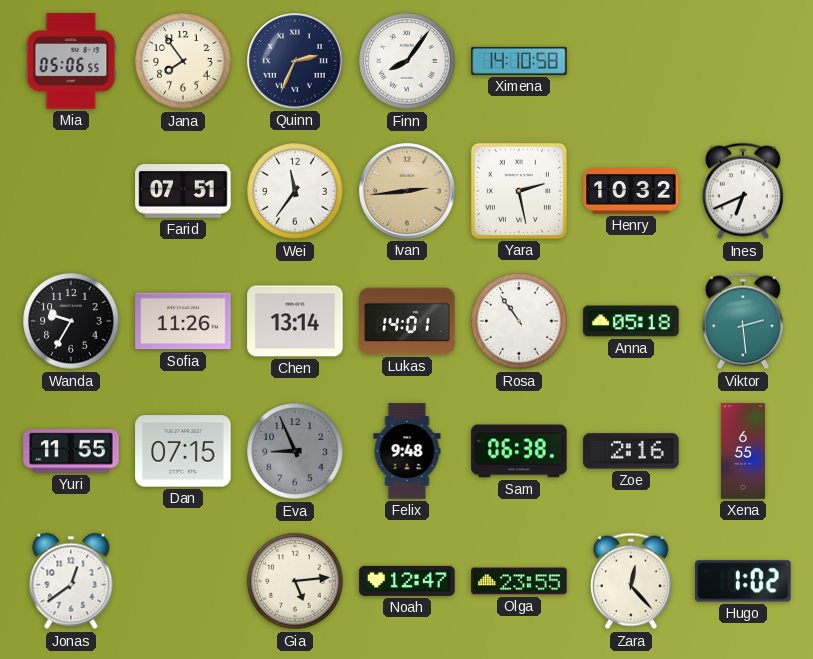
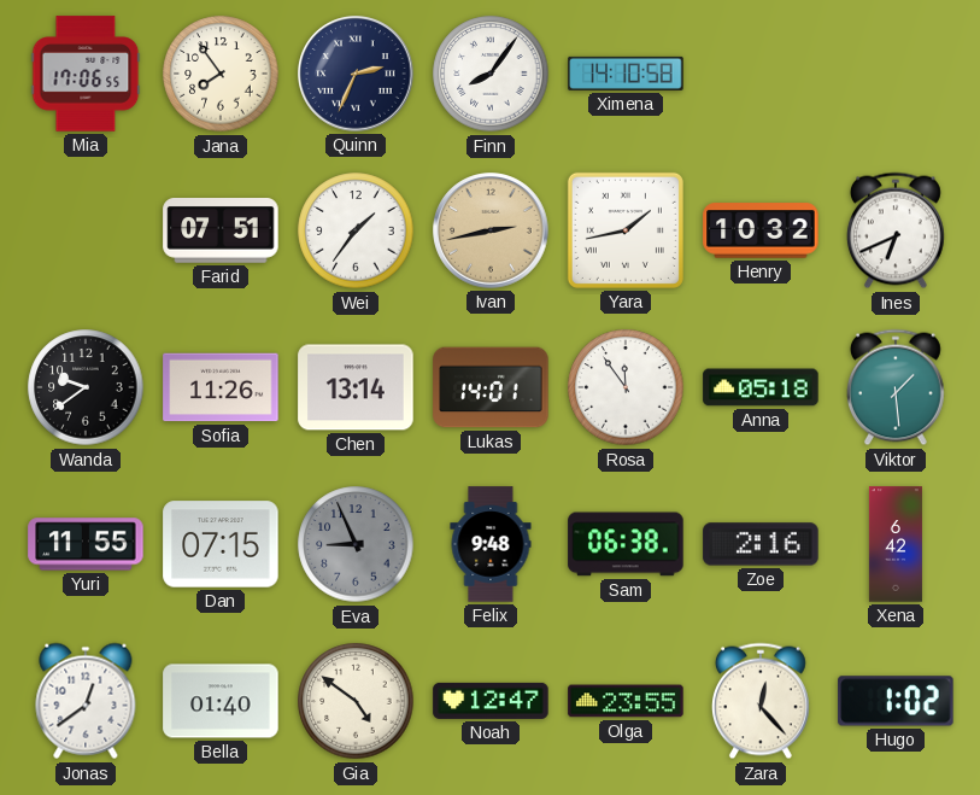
Mia: 05:06 -> 17:06 (86, 74)
Wei: 11:36 -> 1:36 (356, 230)
Ivan: 2:44 -> 2:43 (491, 230)
Yara: 2:28 -> 1:43 (626, 230)
Wanda: 9:35 -> 9:39 (86, 387)
Rosa: 10:54 -> 11:54 (626, 387)
Viktor: 2:29 -> 1:29 (896, 387)
Xena: 6:55 -> 6:42 (896, 544)
Bella: none -> 01:40 (221, 701)
Gia: 5:14 -> 4:51 (356, 701)
